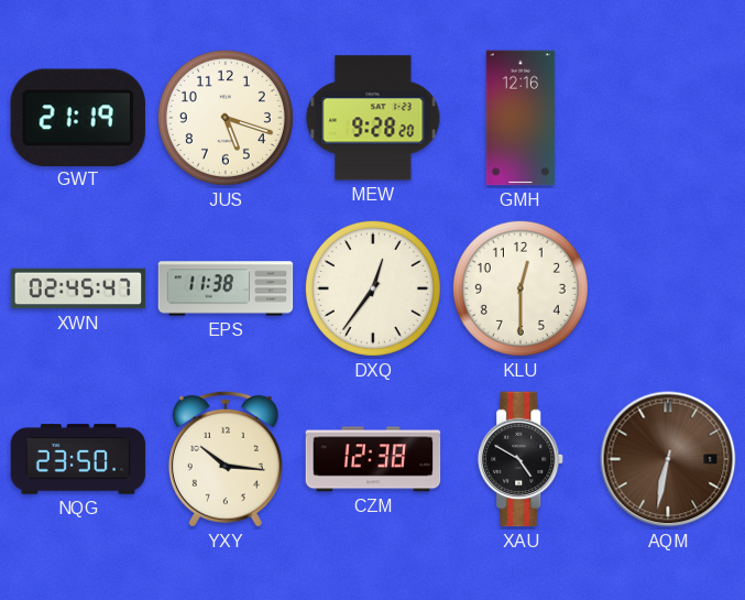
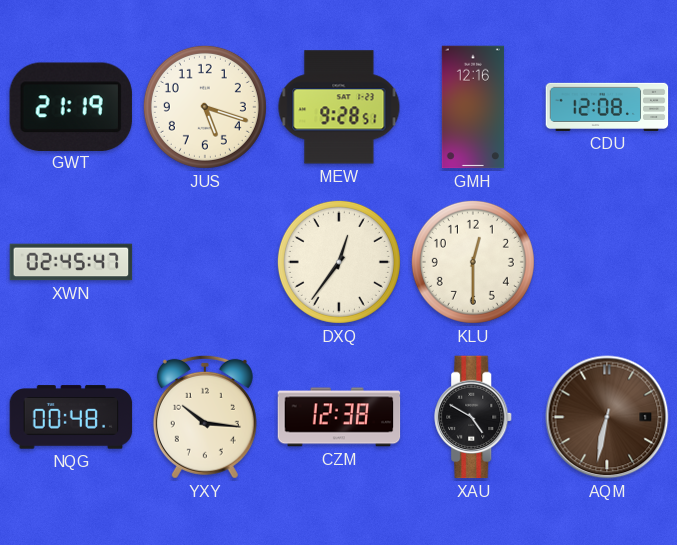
MEW: 9:28:20 -> 9:28:51 (339, 107)
CDU: none -> 12:08 (607, 107)
EPS: 11:38 -> none (226, 288)
NQG: 23:50 -> 00:48 (71, 417)
